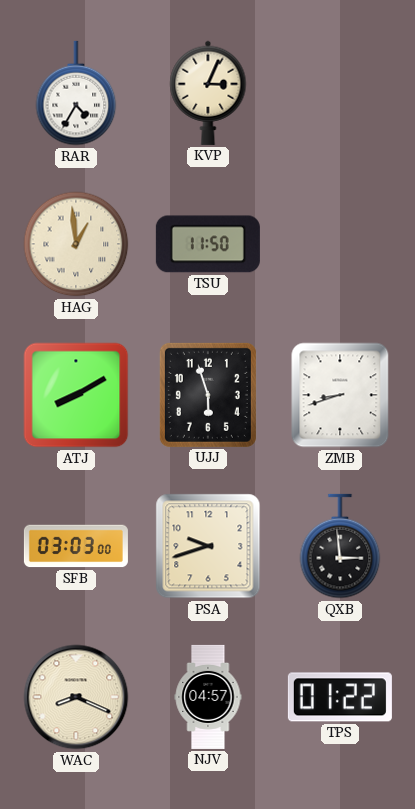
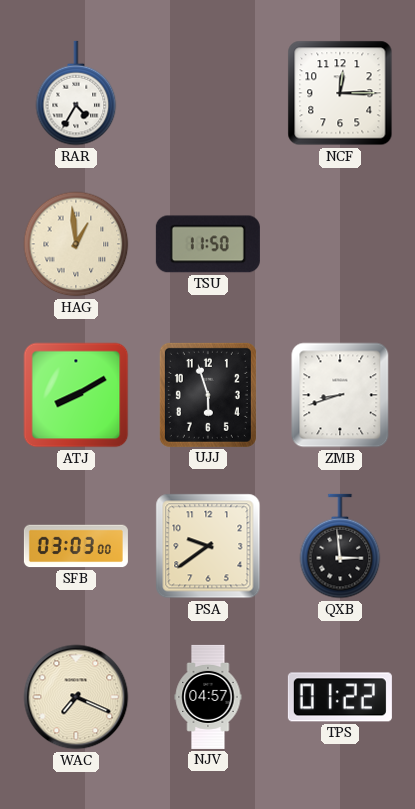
KVP: 3:04 -> none (208, 93)
NCF: none -> 12:15 (340, 93)
PSA: 9:42 -> 9:39 (208, 546)
WAC: 8:19 -> 7:19 (76, 697)
